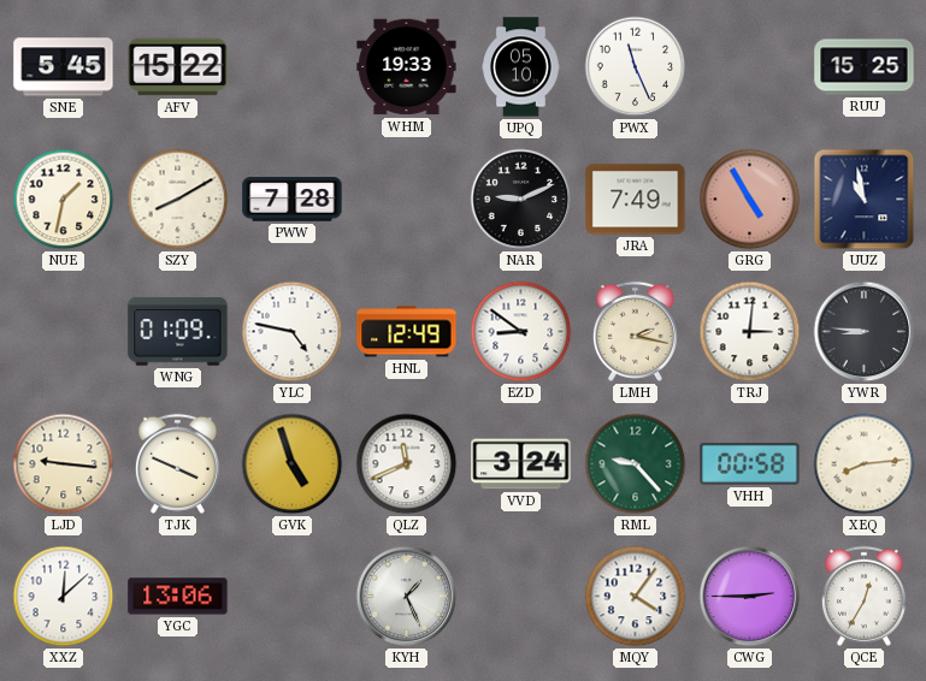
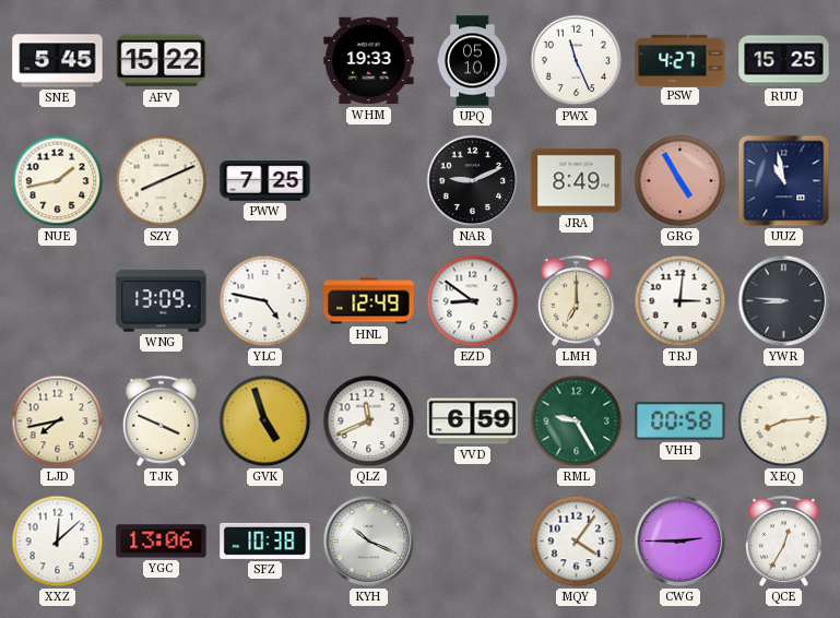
PSW: none -> 4:27 (681, 60)
NUE: 1:32 -> 1:43 (58, 181)
SZY: 8:10 -> 8:11 (162, 181)
PWW: 7:28 -> 7:25 (265, 181)
JRA: 7:49 -> 8:49 (577, 181)
WNG: 01:09 -> 13:09 (162, 301)
LMH: 2:17 -> 7:00 (576, 300)
LJD: 9:16 -> 7:43 (58, 421)
VVD: 3:24 -> 6:59 (473, 421)
RML: 9:23 -> 9:25 (577, 421)
SFZ: none -> 10:38 (265, 540)
KYH: 1:26 -> 10:19 (369, 542)
